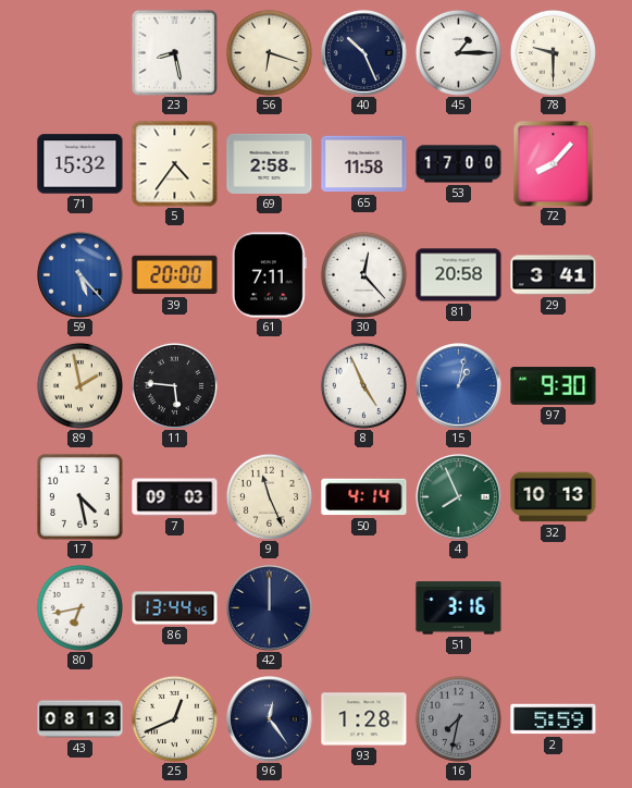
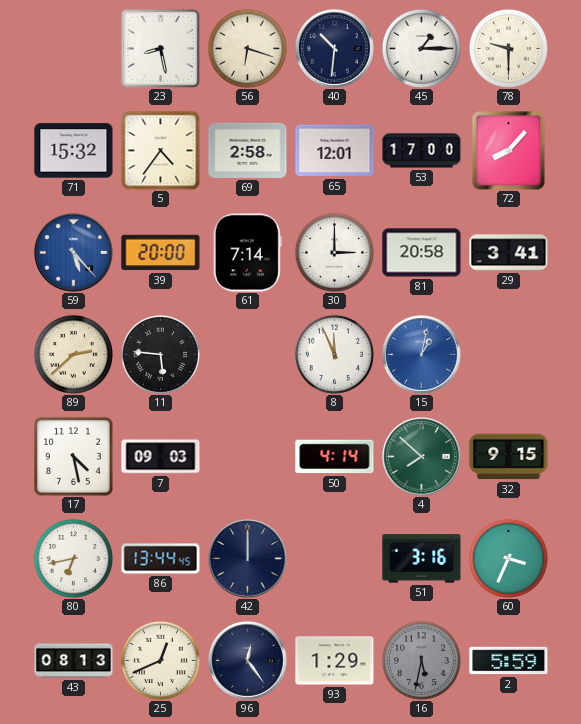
40: 10:26 -> 10:31 (335, 49)
65: 11:58 -> 12:01 (335, 151)
61: 7:11 -> 7:14 (247, 253)
30: 12:23 -> 3:00 (334, 252)
89: 1:58 -> 2:38 (73, 354)
8: 4:56 -> 11:56 (334, 354)
97: 9:30 -> none (554, 386)
9: 11:26 -> none (269, 496)
4: 7:56 -> 7:52 (422, 457)
32: 10:13 -> 9:15 (509, 457)
60: none -> 3:34 (508, 558)
93: 1:28 -> 1:29 (335, 661)
16: 7:32 -> 5:32 (421, 660)
